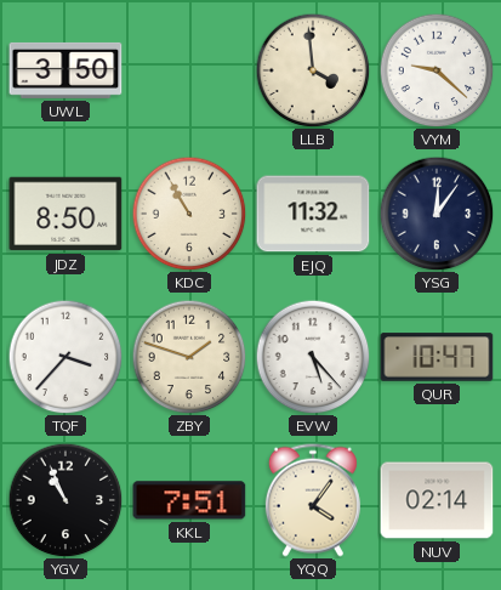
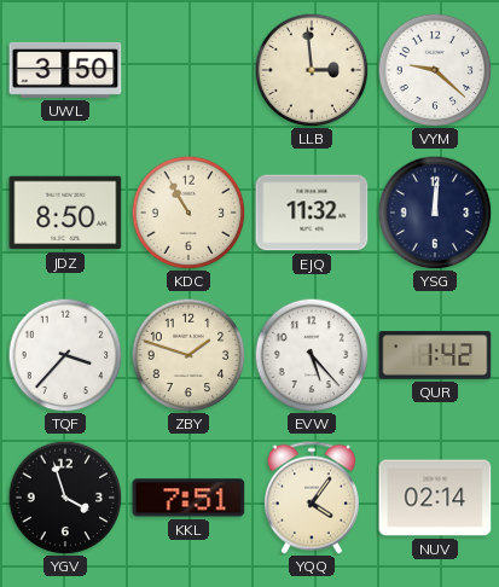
LLB: 3:59 -> 2:59 (312, 70)
YSG: 12:06 -> 12:01 (435, 213)
QUR: 10:47 -> 1:42 (435, 355)
YGV: 10:56 -> 3:57 (65, 498)
